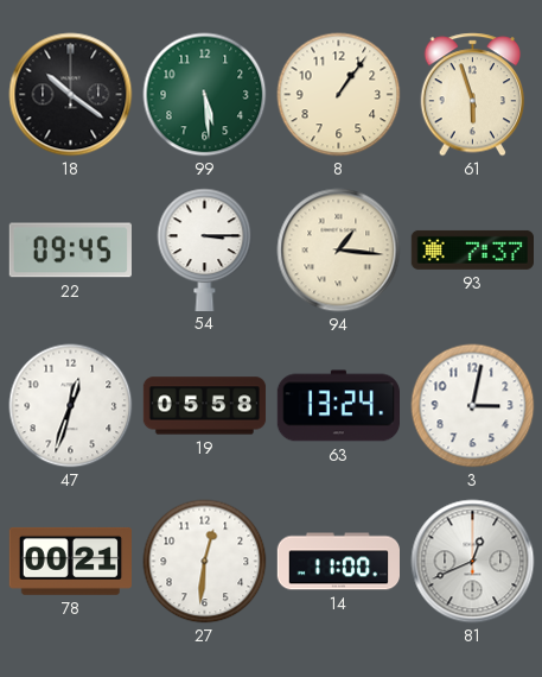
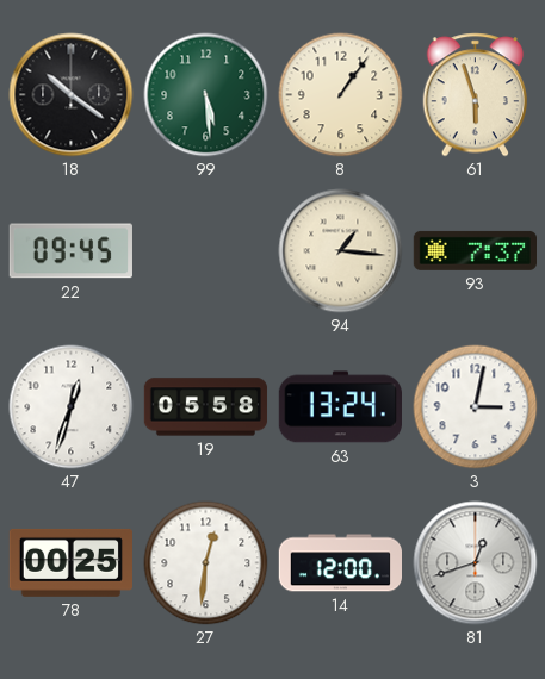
54: 3:15 -> none (205, 249)
78: 00:21 -> 00:25 (70, 562)
14: 11:00 -> 12:00 (340, 563)
81: 12:41 -> 12:42 (476, 563)
